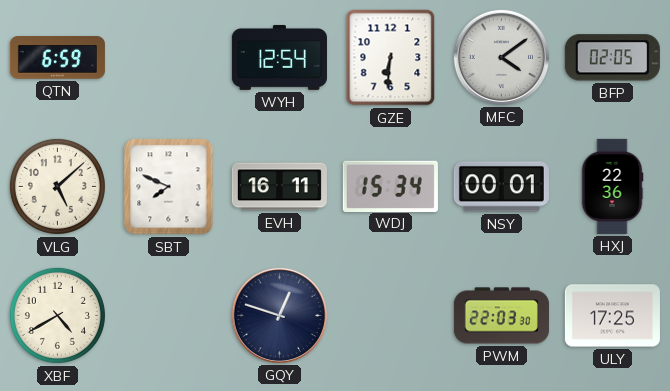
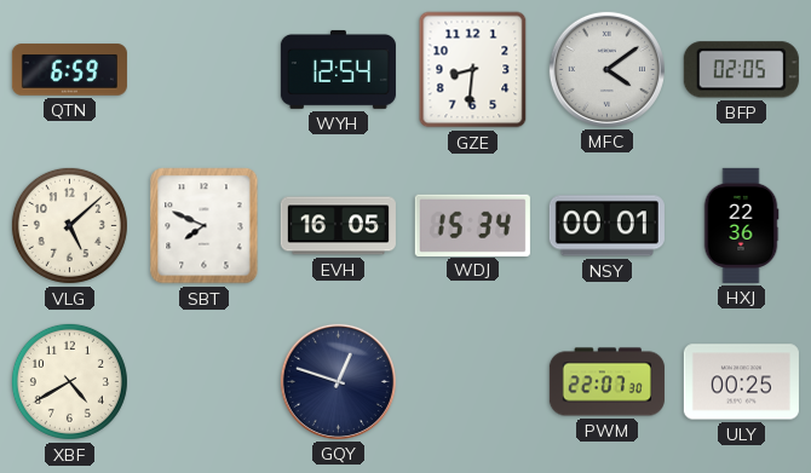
GZE: 6:31 -> 8:31 (473, 70)
EVH: 16:11 -> 16:05 (338, 226)
PWM: 22:03 -> 22:07 (606, 382)
ULY: 17:25 -> 00:25 (741, 382)
